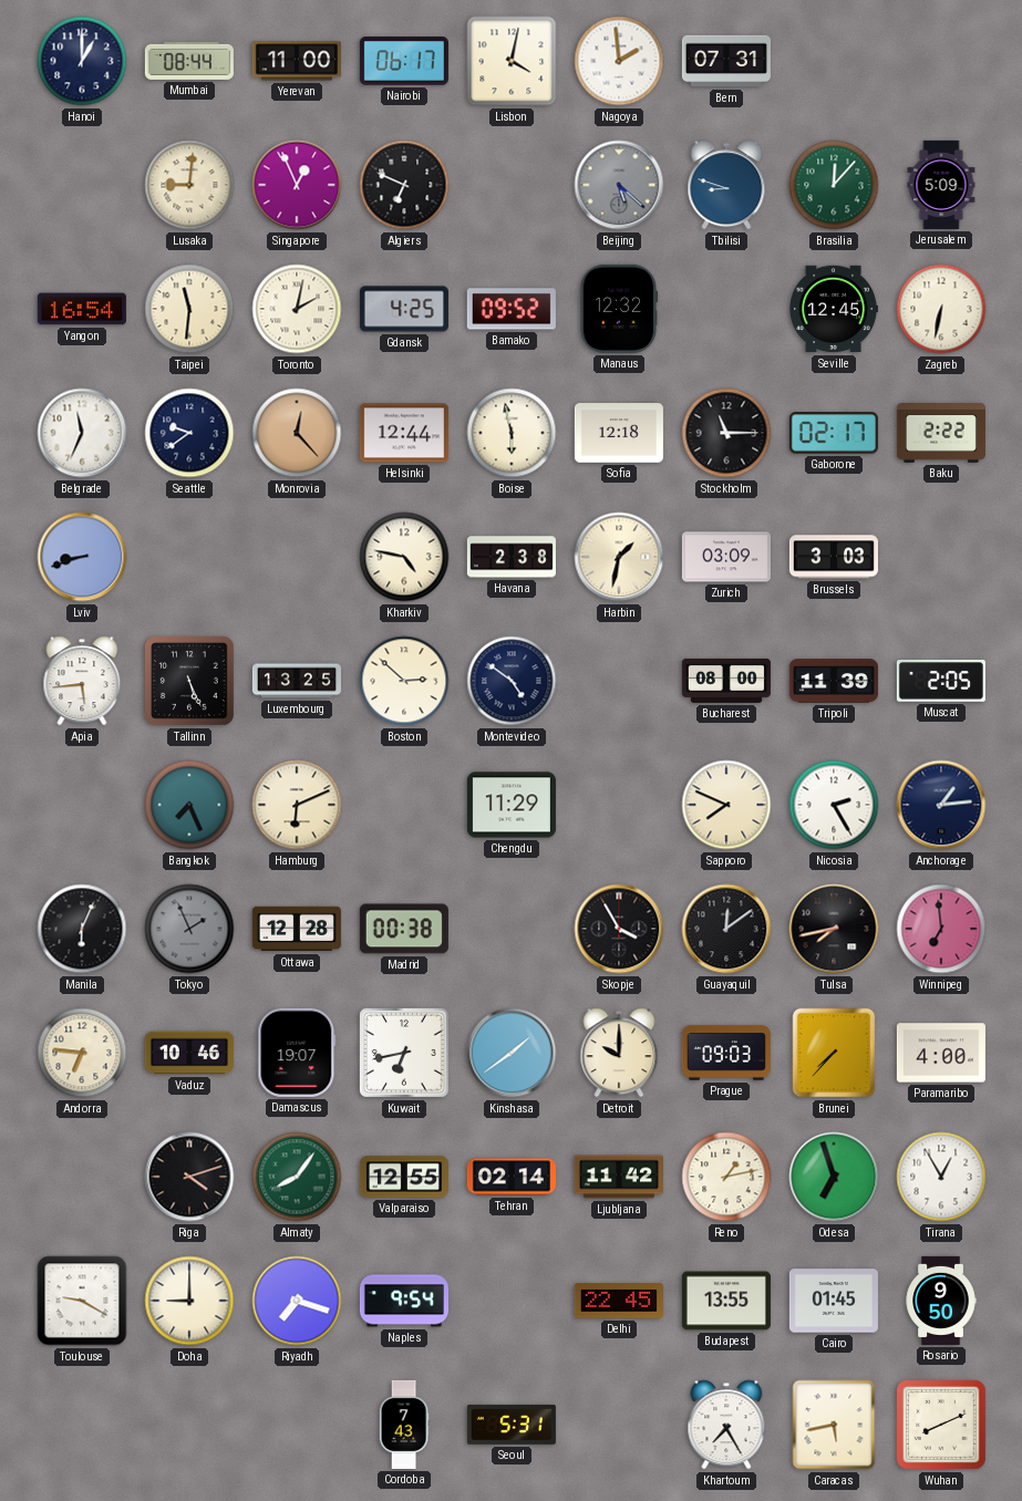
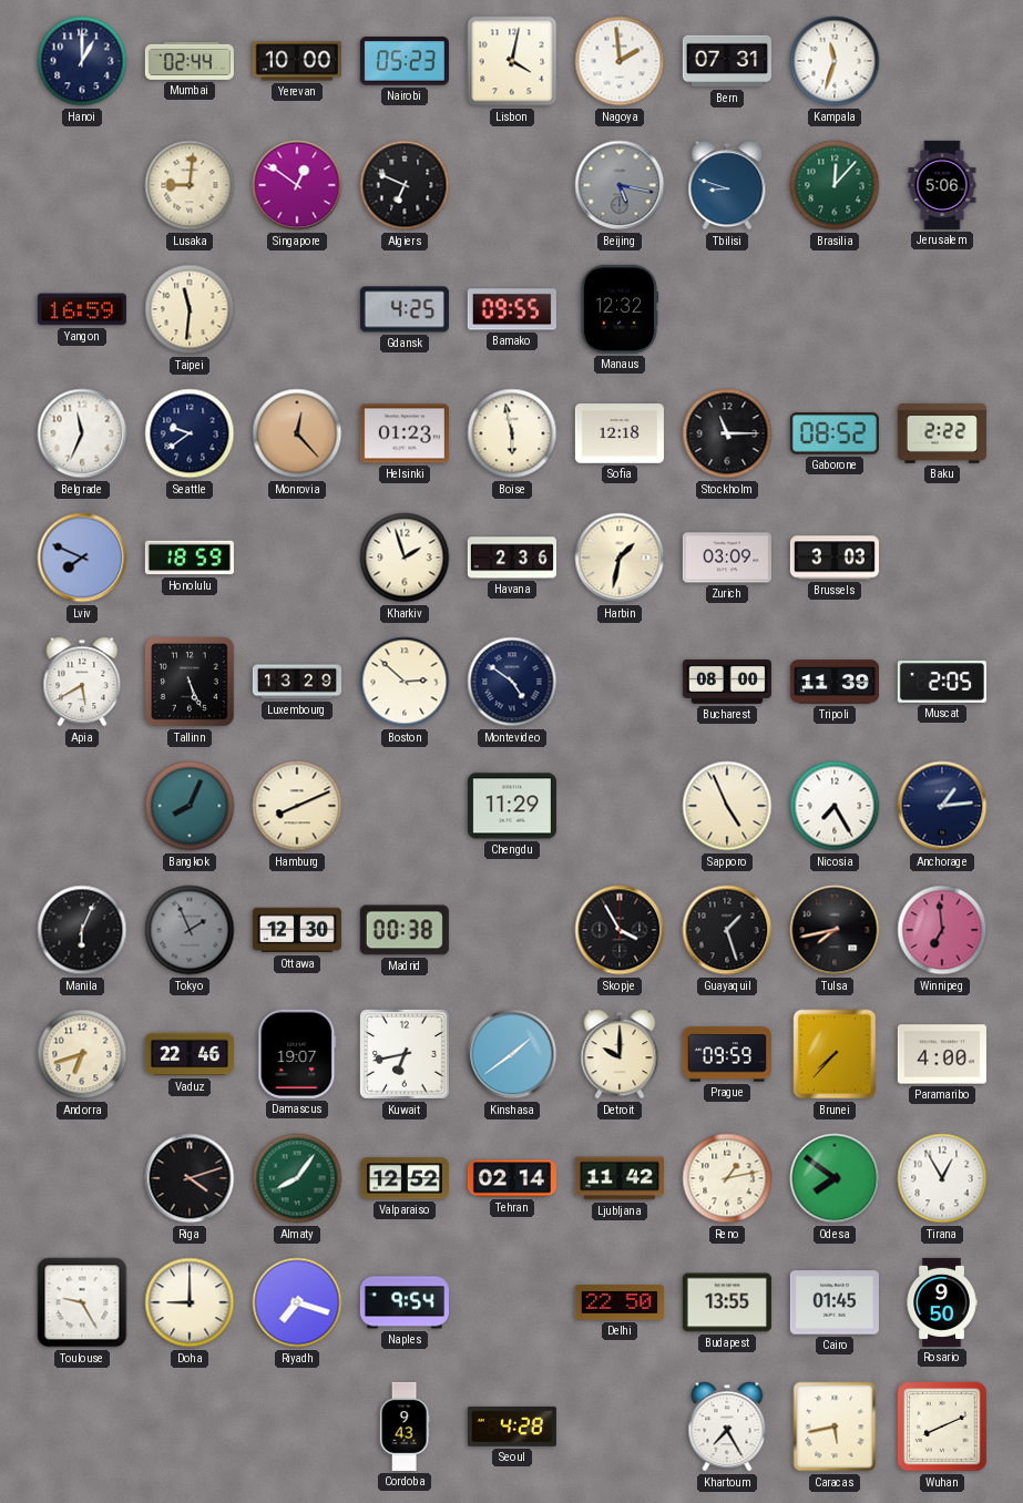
Mumbai: 08:44 -> 02:44 (190, 61)
Yerevan: 11:00 -> 10:00 (297, 61)
Nairobi: 06:17 -> 05:23 (405, 61)
Kampala: none -> 11:33 (835, 61)
Singapore: 12:56 -> 12:51 (297, 185)
Beijing: 5:22 -> 5:17 (620, 185)
Jerusalem: 5:09 -> 5:06 (942, 185)
Yangon: 16:54 -> 16:59 (82, 309)
Toronto: 2:02 -> none (297, 309)
Bamako: 09:52 -> 09:55 (512, 309)
Seville: 12:45 -> none (834, 309)
Zagreb: 6:32 -> none (941, 309)
Helsinki: 12:44 -> 01:23 (405, 433)
Gaborone: 02:17 -> 08:52 (835, 433)
Lviv: 8:42 -> 7:49 (82, 558)
Honolulu: none -> 18:59 (190, 558)
Kharkiv: 4:47 -> 1:57 (405, 558)
Havana: 2:38 -> 2:36 (512, 558)
Apia: 5:44 -> 5:40 (82, 682)
Luxembourg: 13:25 -> 13:29 (297, 682)
Bangkok: 7:26 -> 8:04 (190, 806)
Hamburg: 6:11 -> 8:11 (297, 806)
Sapporo: 7:49 -> 4:56 (727, 806)
Nicosia: 2:25 -> 7:25 (835, 806)
Ottawa: 12:28 -> 12:30 (297, 930)
Guayaquil: 12:09 -> 1:27 (727, 930)
Andorra: 6:46 -> 6:42 (82, 1054)
Vaduz: 10:46 -> 22:46 (190, 1054)
Prague: 09:03 -> 09:59 (727, 1054)
Valparaiso: 12:55 -> 12:52 (405, 1178)
Odesa: 6:57 -> 7:51 (835, 1178)
Toulouse: 9:20 -> 9:25 (82, 1302)
Delhi: 22:45 -> 22:50 (620, 1302)
Cordoba: 7:43 -> 9:43 (405, 1427)
Seoul: 5:31 -> 4:28 (512, 1427)
